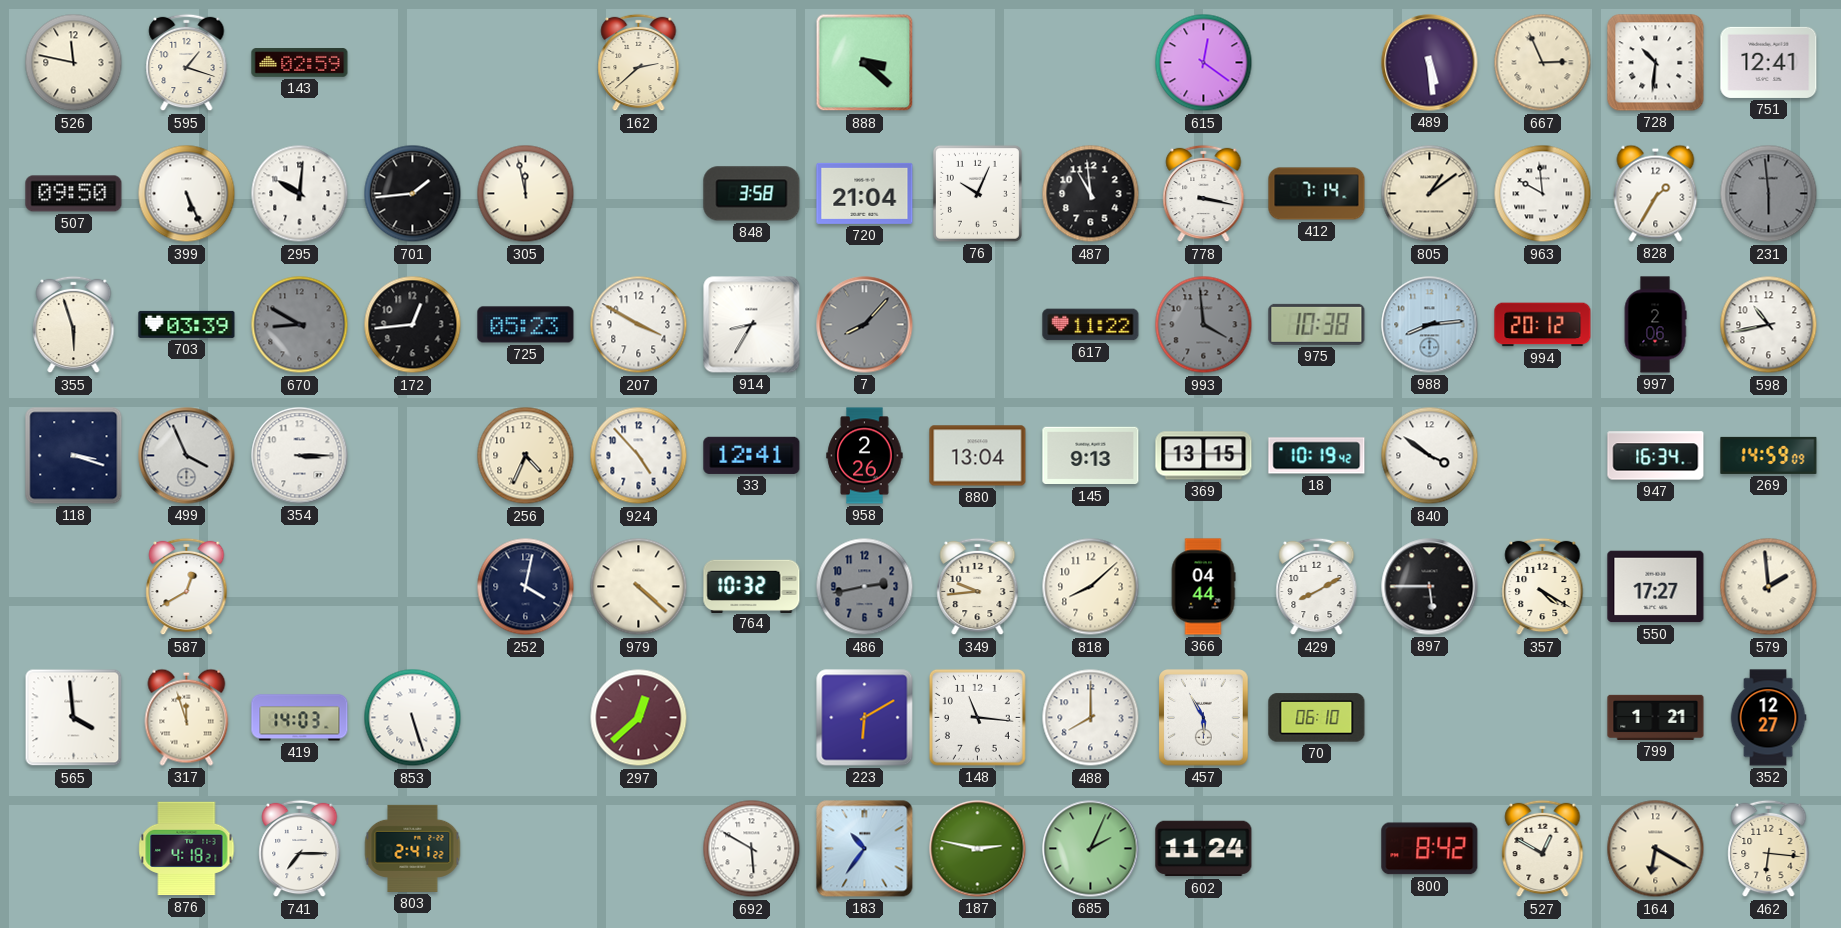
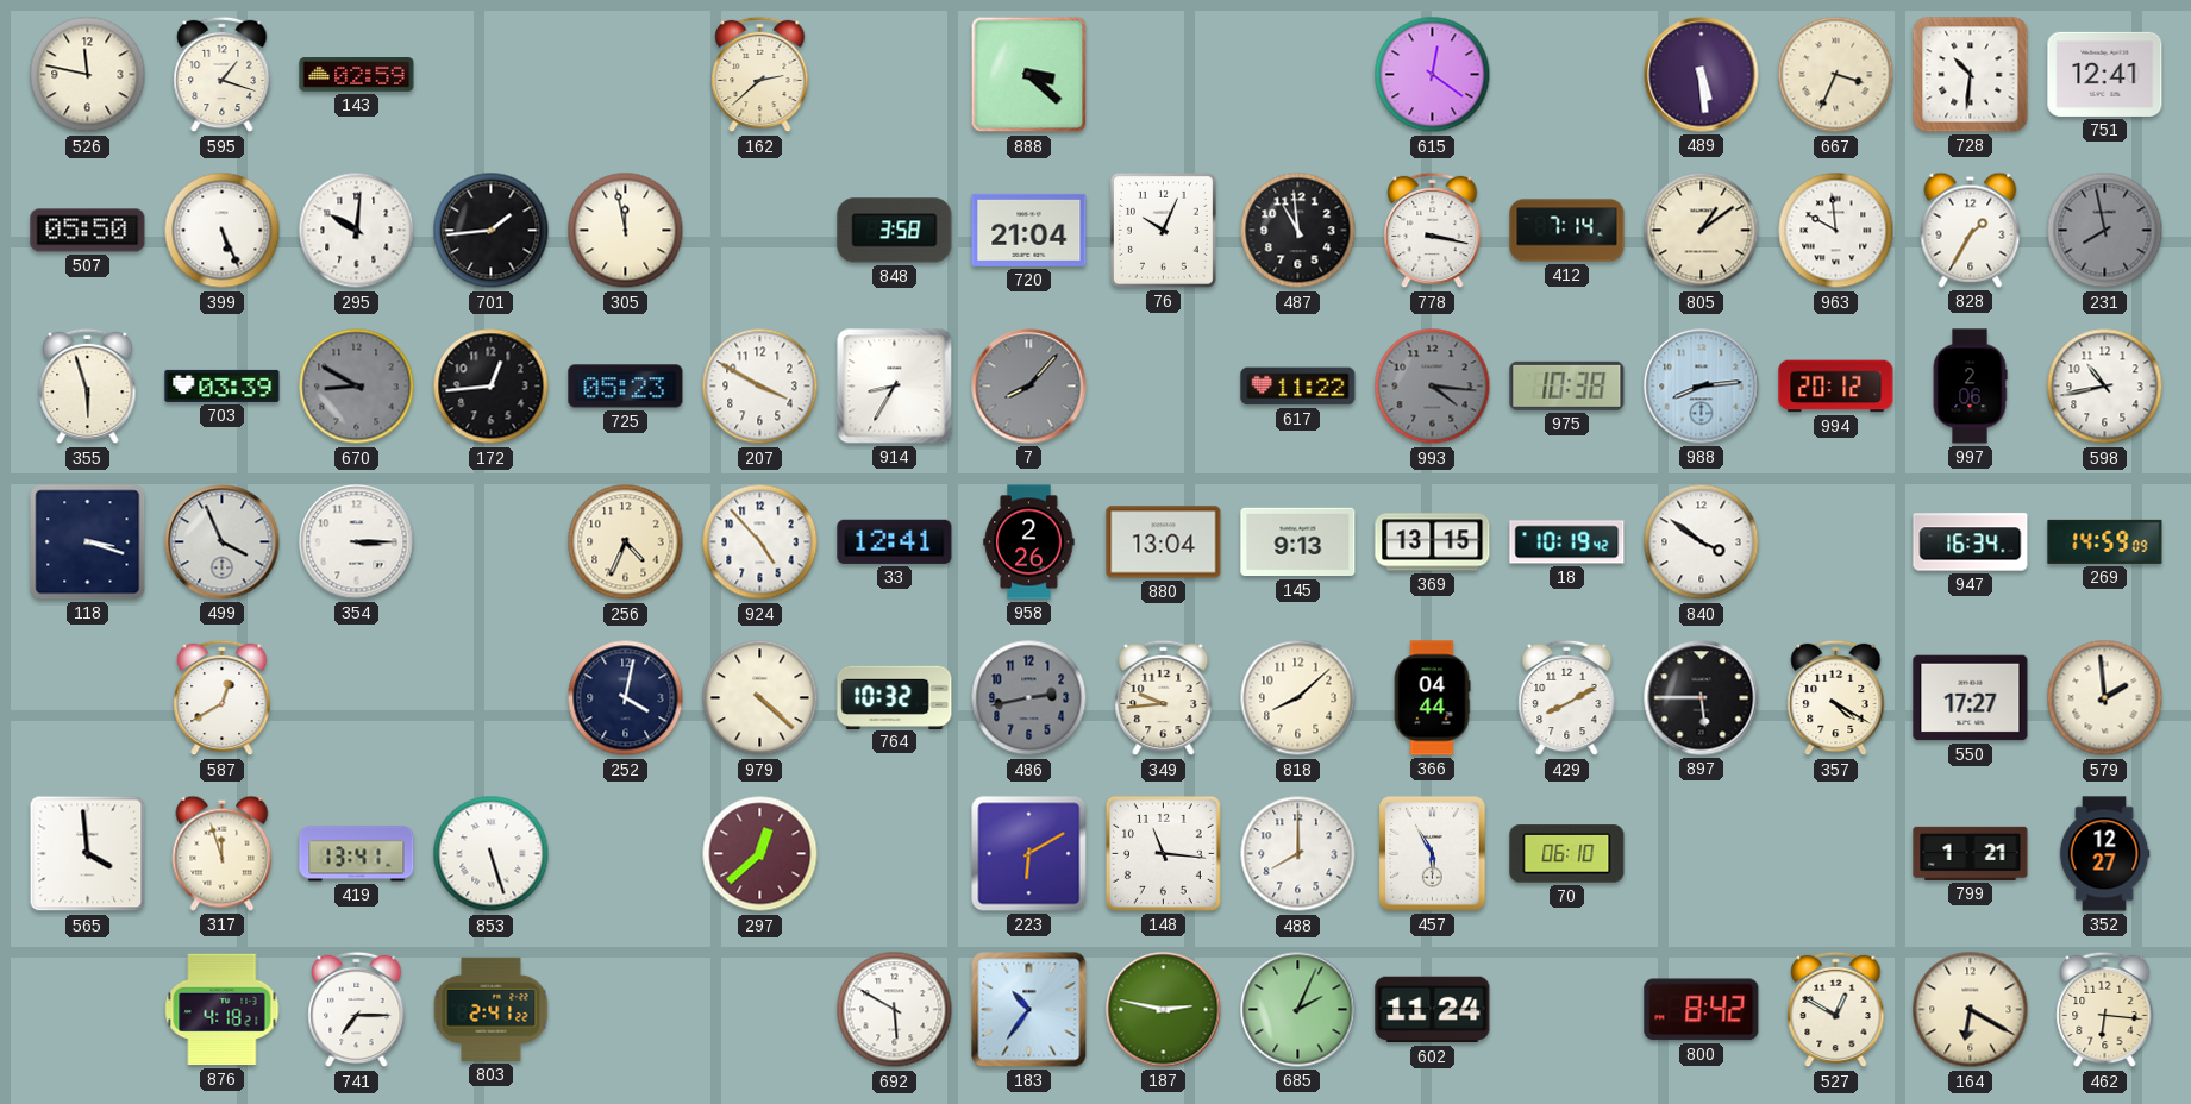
667: 2:56 -> 3:34 (1836, 75)
507: 09:50 -> 05:50 (88, 231)
231: 5:59 -> 7:58 (2105, 231)
993: 3:59 -> 4:16 (1433, 387)
419: 14:03 -> 13:41 (357, 854)
